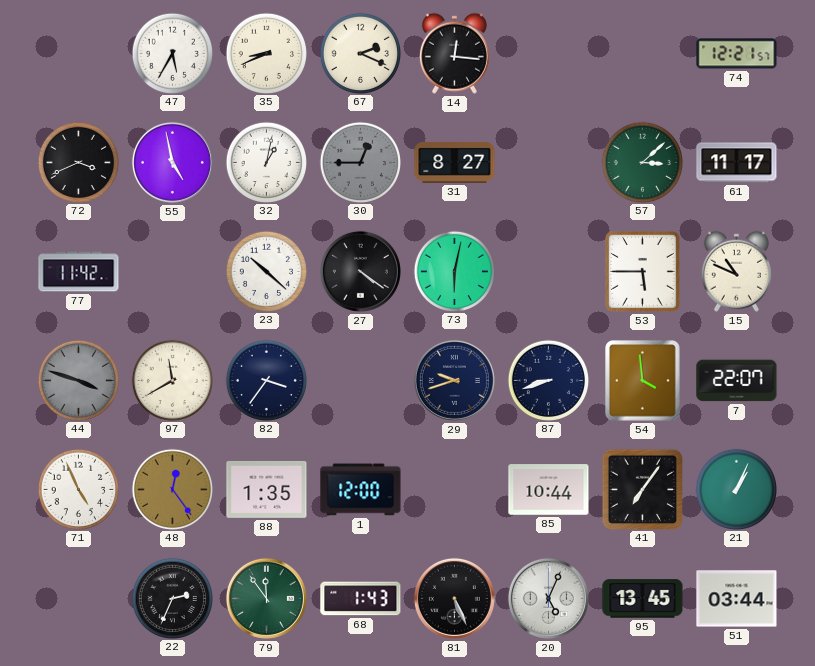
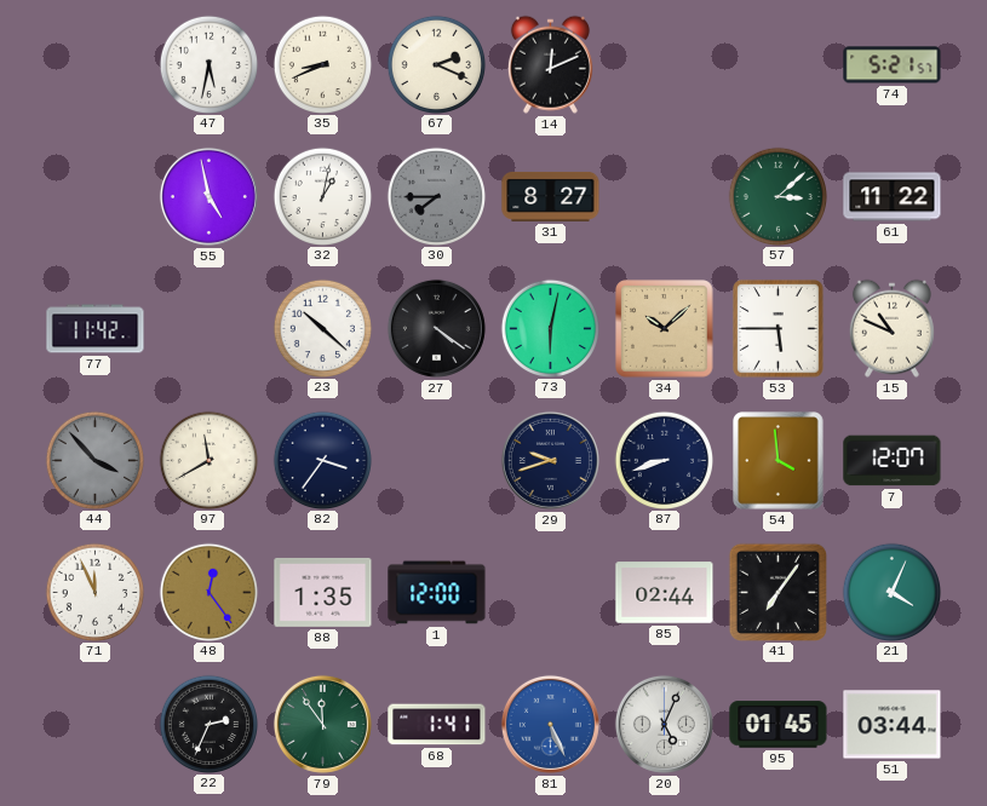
47: 5:35 -> 5:32 (208, 64)
14: 12:16 -> 12:11 (550, 64)
74: 12:21 -> 5:21 (893, 65)
72: 3:41 -> none (78, 162)
30: 12:45 -> 7:45 (436, 196)
61: 11:17 -> 11:22 (893, 197)
34: none -> 10:08 (665, 329)
44: 3:48 -> 3:53 (94, 460)
7: 22:07 -> 12:07 (893, 461)
71: 4:56 -> 11:56 (94, 592)
85: 10:44 -> 02:44 (665, 593)
21: 1:04 -> 4:04 (891, 592)
68: 1:43 -> 1:41 (437, 725)
81 dial: black -> blue (550, 724)
95: 13:45 -> 01:45 (779, 725)
